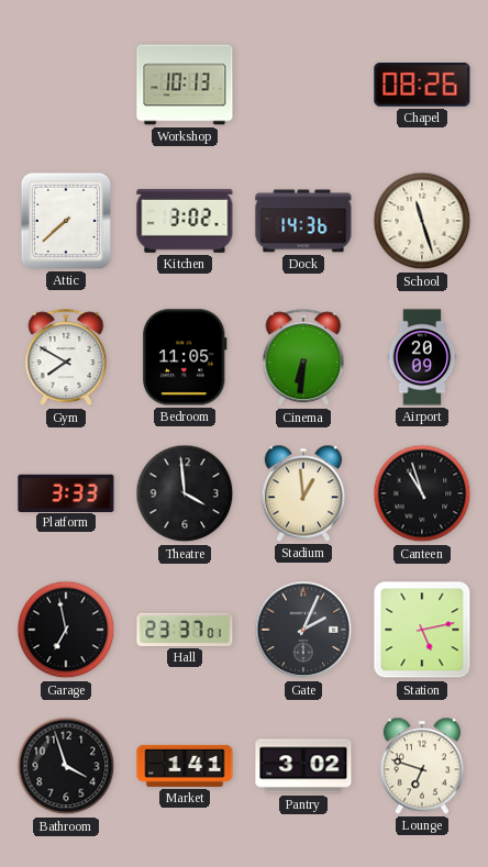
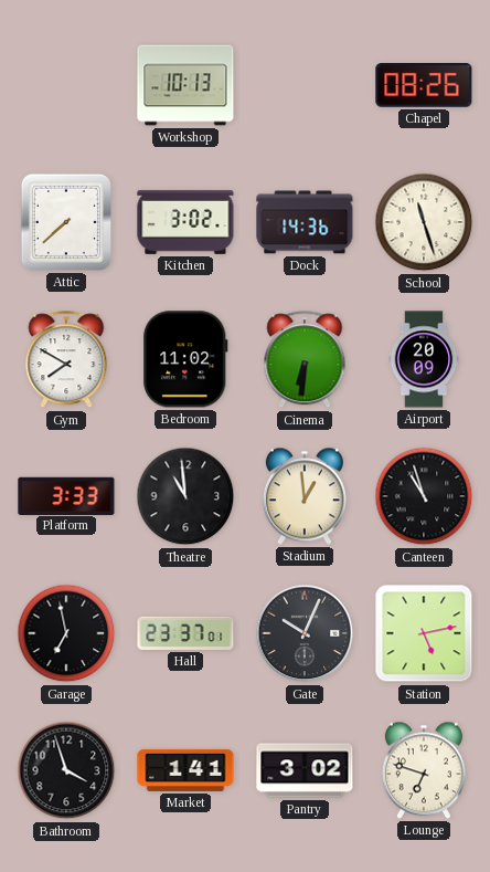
Bedroom: 11:05 -> 11:02 (185, 359)
Theatre: 3:59 -> 10:59 (185, 496)
Gate: 2:04 -> 10:04 (305, 633)
